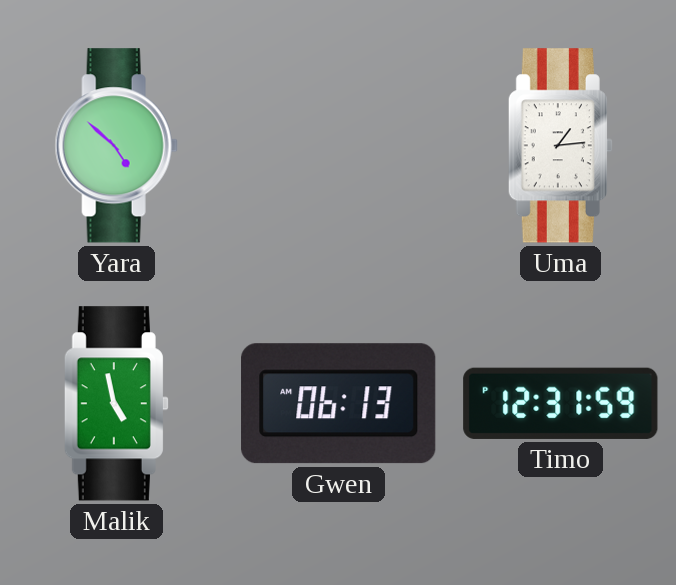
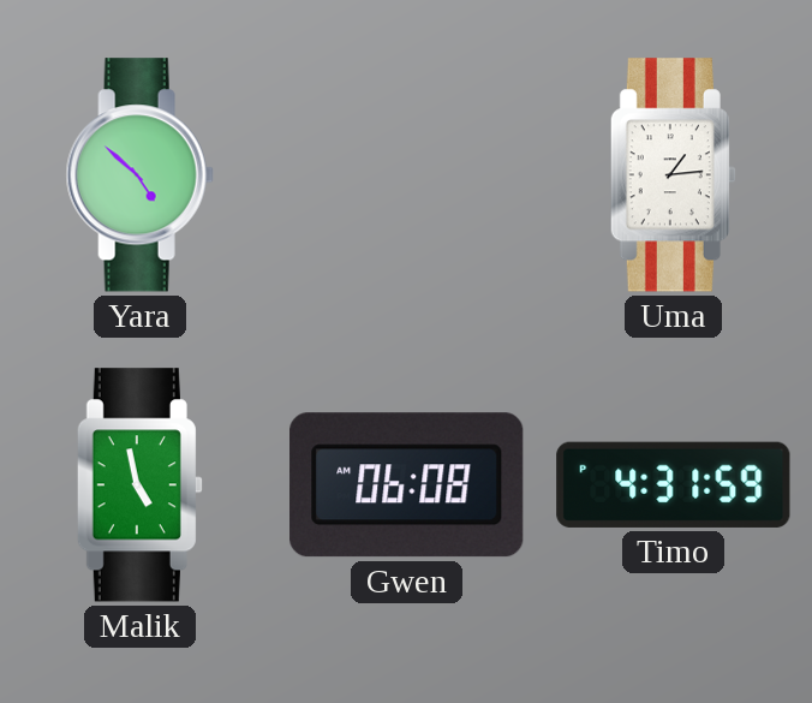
Gwen: 06:13 -> 06:08 (407, 485)
Timo: 12:31 -> 4:31 (674, 484)
